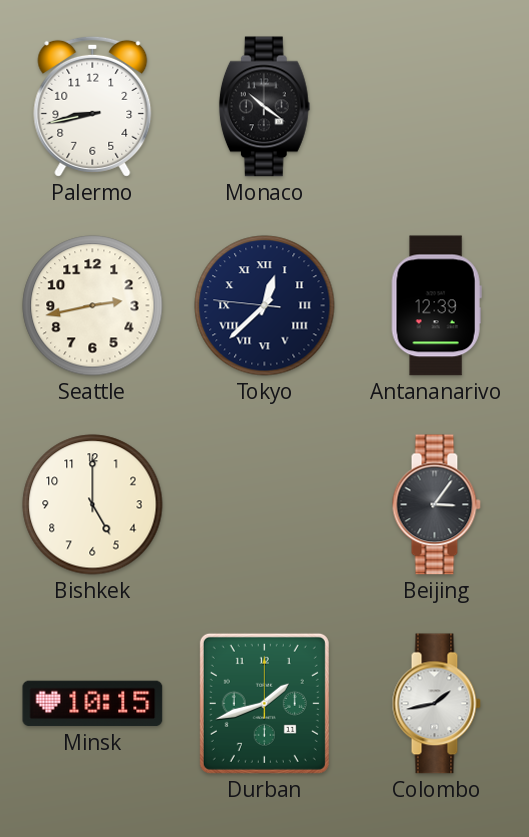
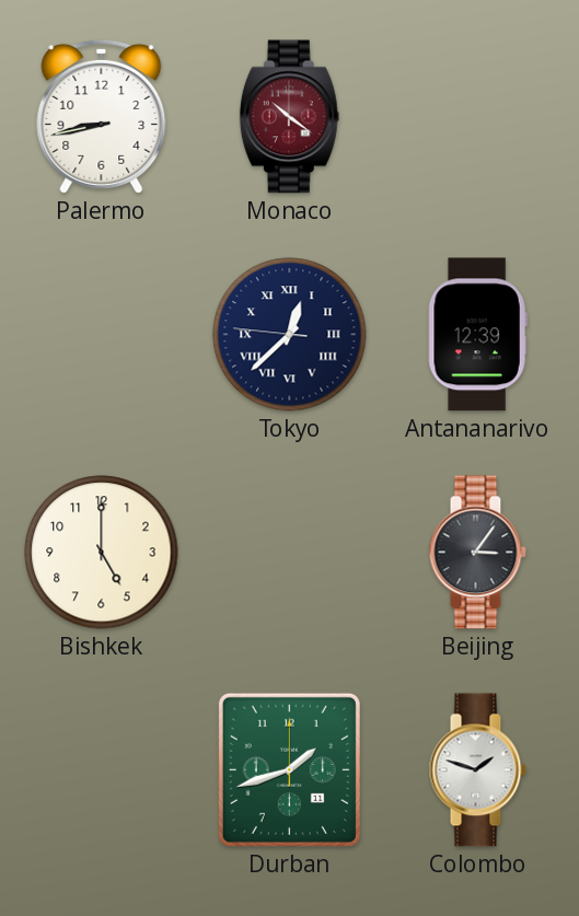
Monaco dial: black -> burgundy (289, 117)
Seattle: 2:43 -> none (93, 306)
Minsk: 10:15 -> none (93, 704)
Colombo: 1:43 -> 1:48 (477, 770)
